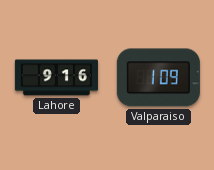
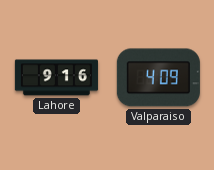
Valparaiso: 1:09 -> 4:09 (158, 78)
